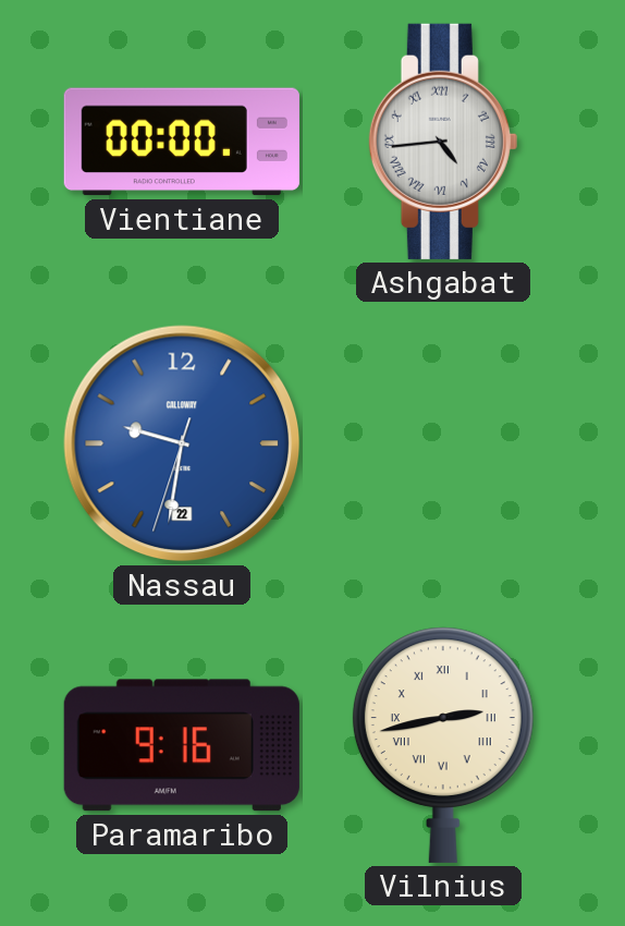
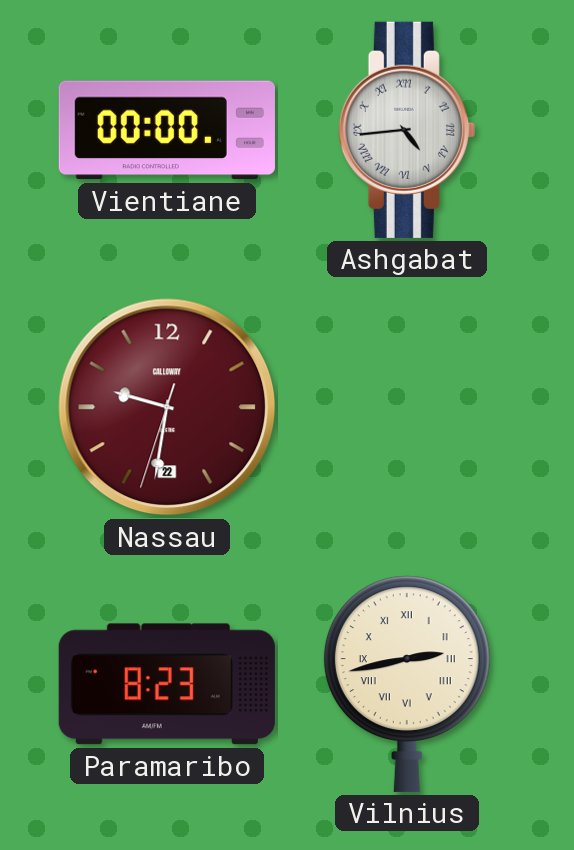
Nassau dial: blue -> burgundy (167, 407)
Paramaribo: 9:16 -> 8:23 (167, 684)
